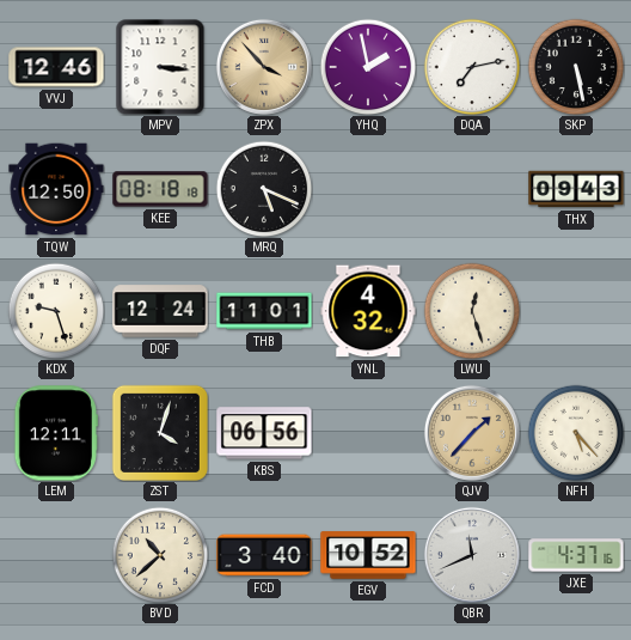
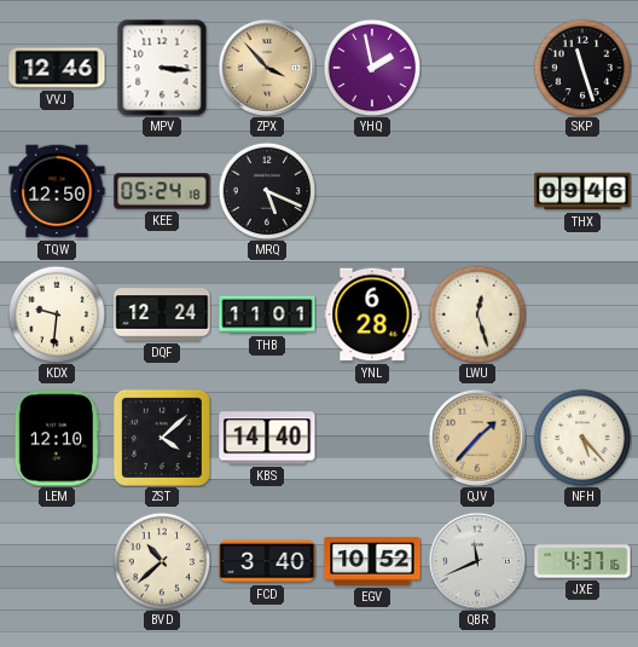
DQA: 7:13 -> none (472, 67)
SKP: 5:28 -> 11:27 (582, 68)
KEE: 08:18 -> 05:24 (162, 191)
THX: 09:43 -> 09:46 (582, 191)
KDX: 9:27 -> 9:31 (57, 314)
YNL: 4:32 -> 6:28 (372, 314)
LEM: 12:11 -> 12:10 (57, 438)
ZST: 4:03 -> 4:08 (162, 438)
KBS: 06:56 -> 14:40 (267, 438)
